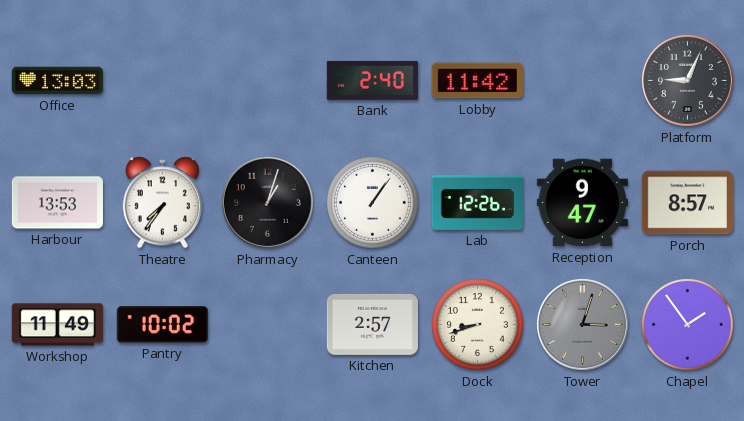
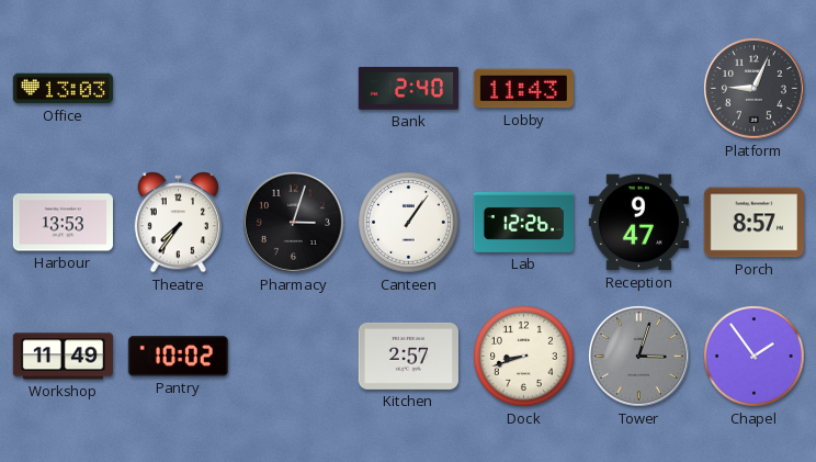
Lobby: 11:42 -> 11:43 (523, 89)
Pharmacy: 1:03 -> 3:03 (293, 222)
